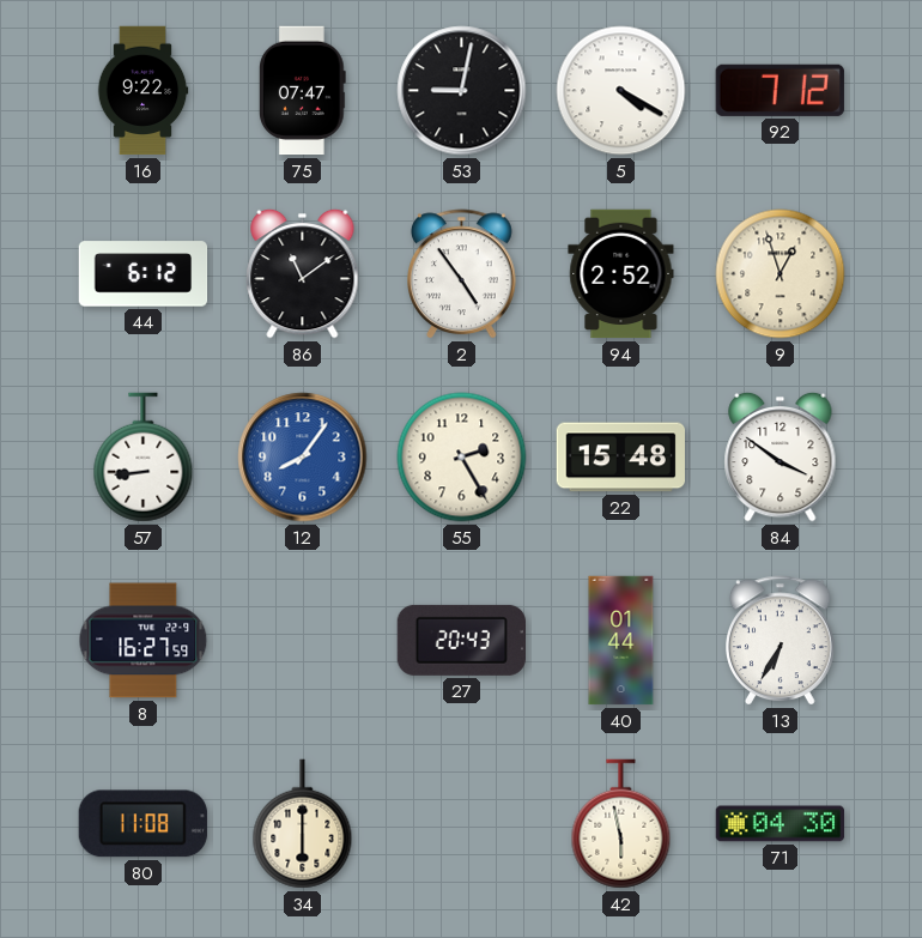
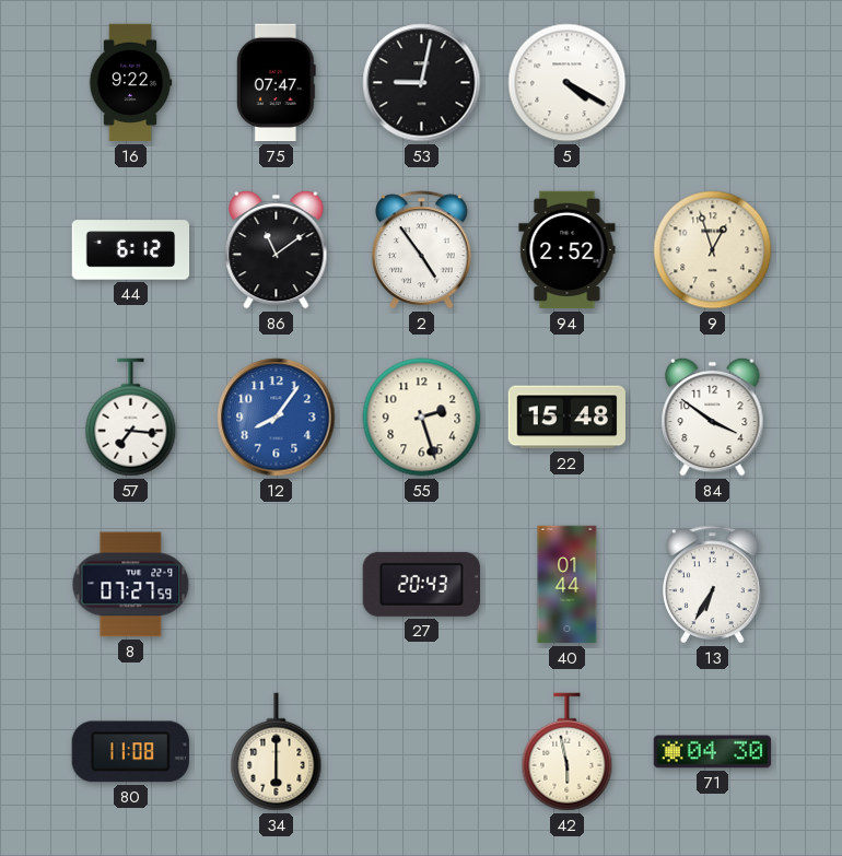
92: 7:12 -> none (780, 90)
57: 8:44 -> 7:16 (131, 418)
55: 2:25 -> 2:27 (422, 418)
8: 16:27 -> 07:27 (131, 585)
